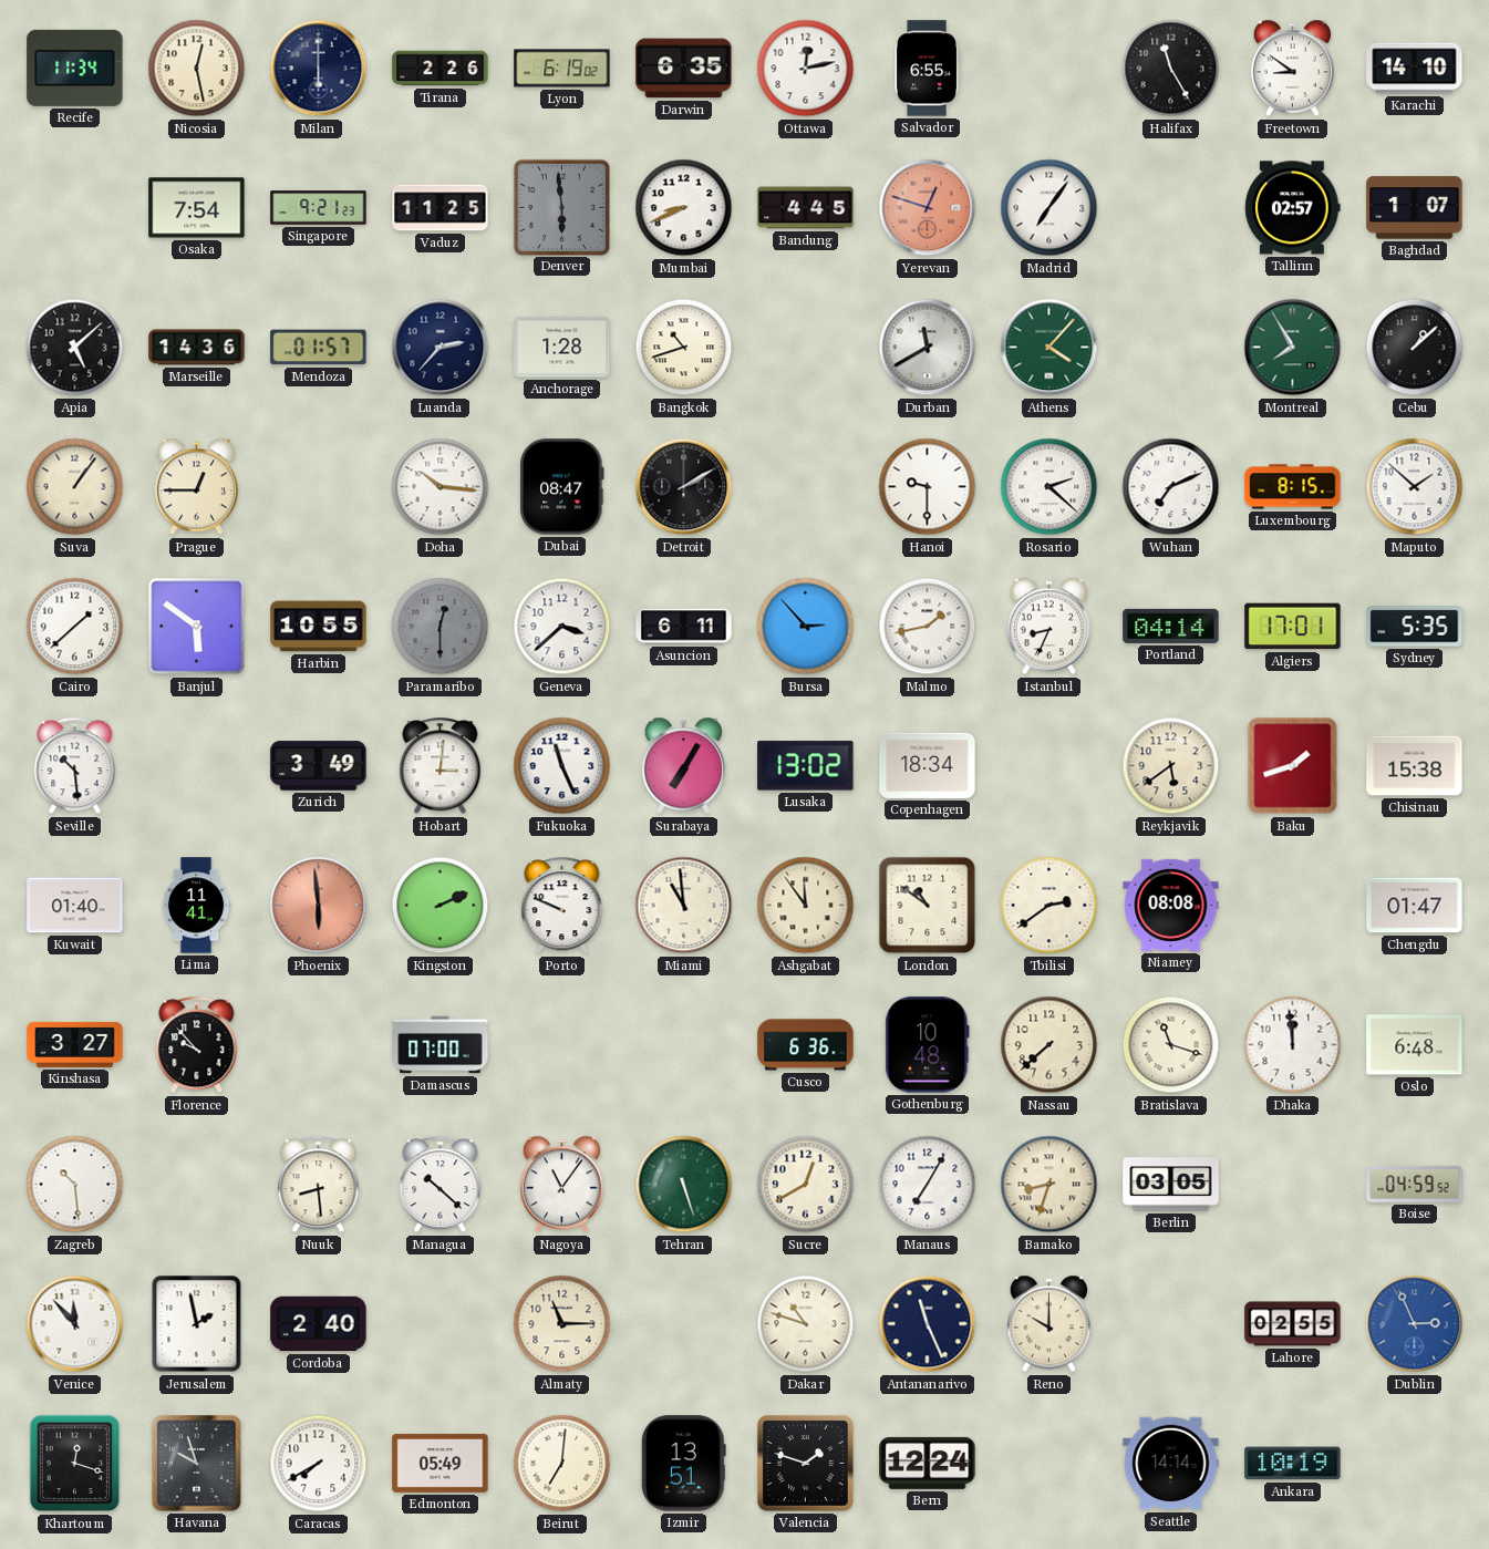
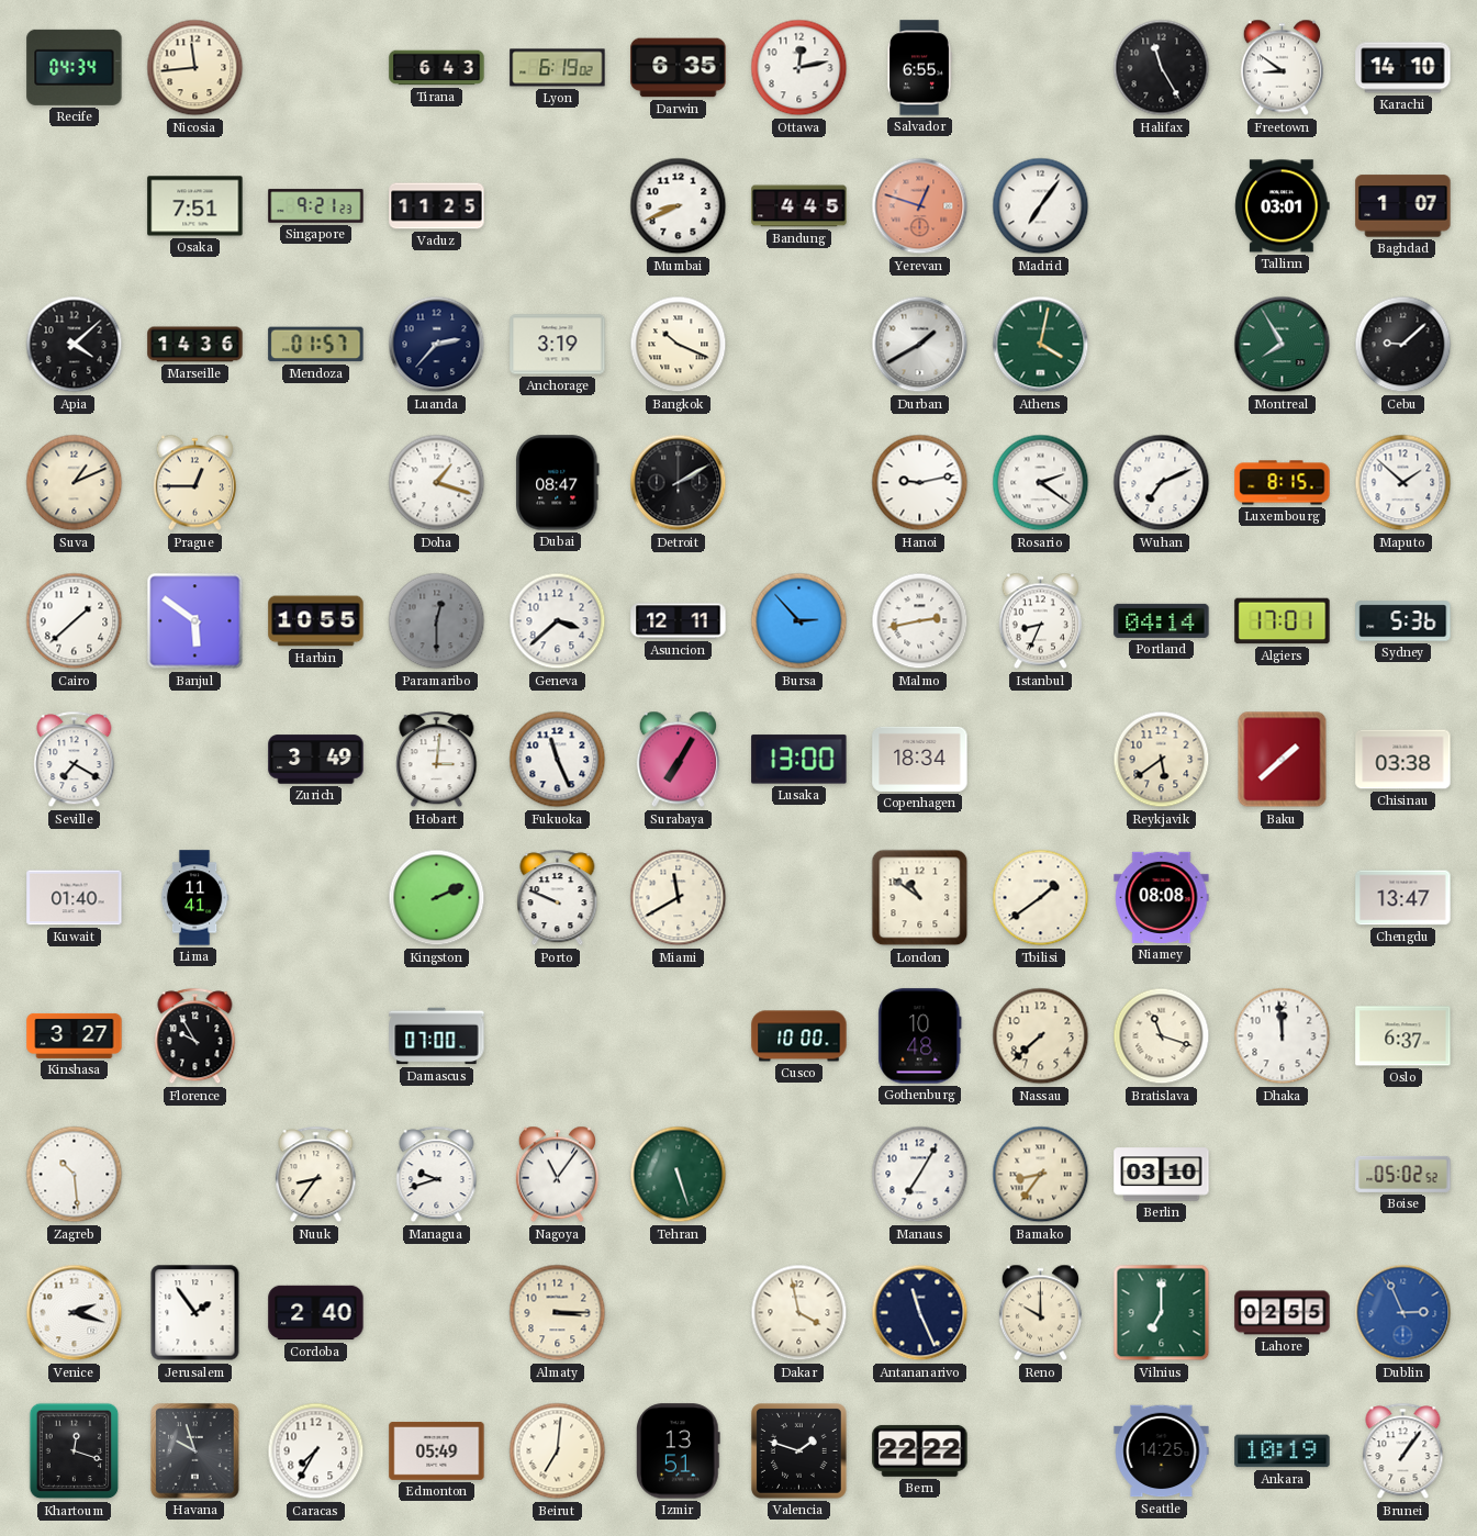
Recife: 11:34 -> 04:34 (75, 67)
Nicosia: 12:28 -> 11:44 (195, 68)
Milan: 6:00 -> none (319, 69)
Tirana: 2:26 -> 6:43 (437, 68)
Osaka: 7:54 -> 7:51 (195, 206)
Denver: 5:59 -> none (561, 207)
Tallinn: 02:57 -> 03:01 (1283, 206)
Apia: 5:08 -> 4:08 (75, 345)
Anchorage: 1:28 -> 3:19 (558, 345)
Bangkok: 10:42 -> 10:19 (679, 345)
Durban: 11:40 -> 1:40 (920, 345)
Athens: 4:07 -> 4:02 (1041, 345)
Cebu: 1:08 -> 9:08 (1403, 345)
Suva: 1:06 -> 1:11 (75, 483)
Doha: 10:16 -> 1:18 (437, 483)
Hanoi: 9:30 -> 9:13 (920, 483)
Rosario: 2:22 -> 2:21 (1041, 483)
Asuncion: 6:11 -> 12:11 (679, 621)
Malmo: 1:43 -> 2:43 (920, 621)
Sydney: 5:35 -> 5:36 (1403, 621)
Seville: 10:29 -> 7:20 (75, 760)
Lusaka: 13:02 -> 13:00 (799, 760)
Baku: 1:42 -> 1:38 (1283, 760)
Chisinau: 15:38 -> 03:38 (1403, 760)
Phoenix: 5:59 -> none (319, 906)
Miami: 10:59 -> 11:40 (679, 898)
Ashgabat: 11:54 -> none (806, 906)
Tbilisi: 2:39 -> 1:39 (1041, 898)
Chengdu: 01:47 -> 13:47 (1403, 898)
Florence: 9:53 -> 9:55 (195, 1036)
Cusco: 6:36 -> 10:00 (799, 1036)
Oslo: 6:48 -> 6:37 (1403, 1036)
Nuuk: 8:29 -> 8:36 (316, 1175)
Managua: 10:22 -> 9:42 (437, 1175)
Sucre: 12:40 -> none (806, 1185)
Bamako: 8:33 -> 8:36 (1041, 1175)
Berlin: 03:05 -> 03:10 (1162, 1175)
Boise: 04:59 -> 05:02 (1403, 1174)
Venice: 11:53 -> 2:18 (75, 1313)
Jerusalem: 1:58 -> 1:54 (195, 1313)
Almaty: 11:15 -> 3:15 (558, 1313)
Dakar: 10:48 -> 3:58 (799, 1313)
Vilnius: none -> 7:00 (1162, 1313)
Caracas: 7:40 -> 7:35 (316, 1451)
Bern: 12:24 -> 22:22 (920, 1450)
Seattle: 14:14 -> 14:25 (1162, 1451)
Brunei: none -> 1:06 (1403, 1451)
